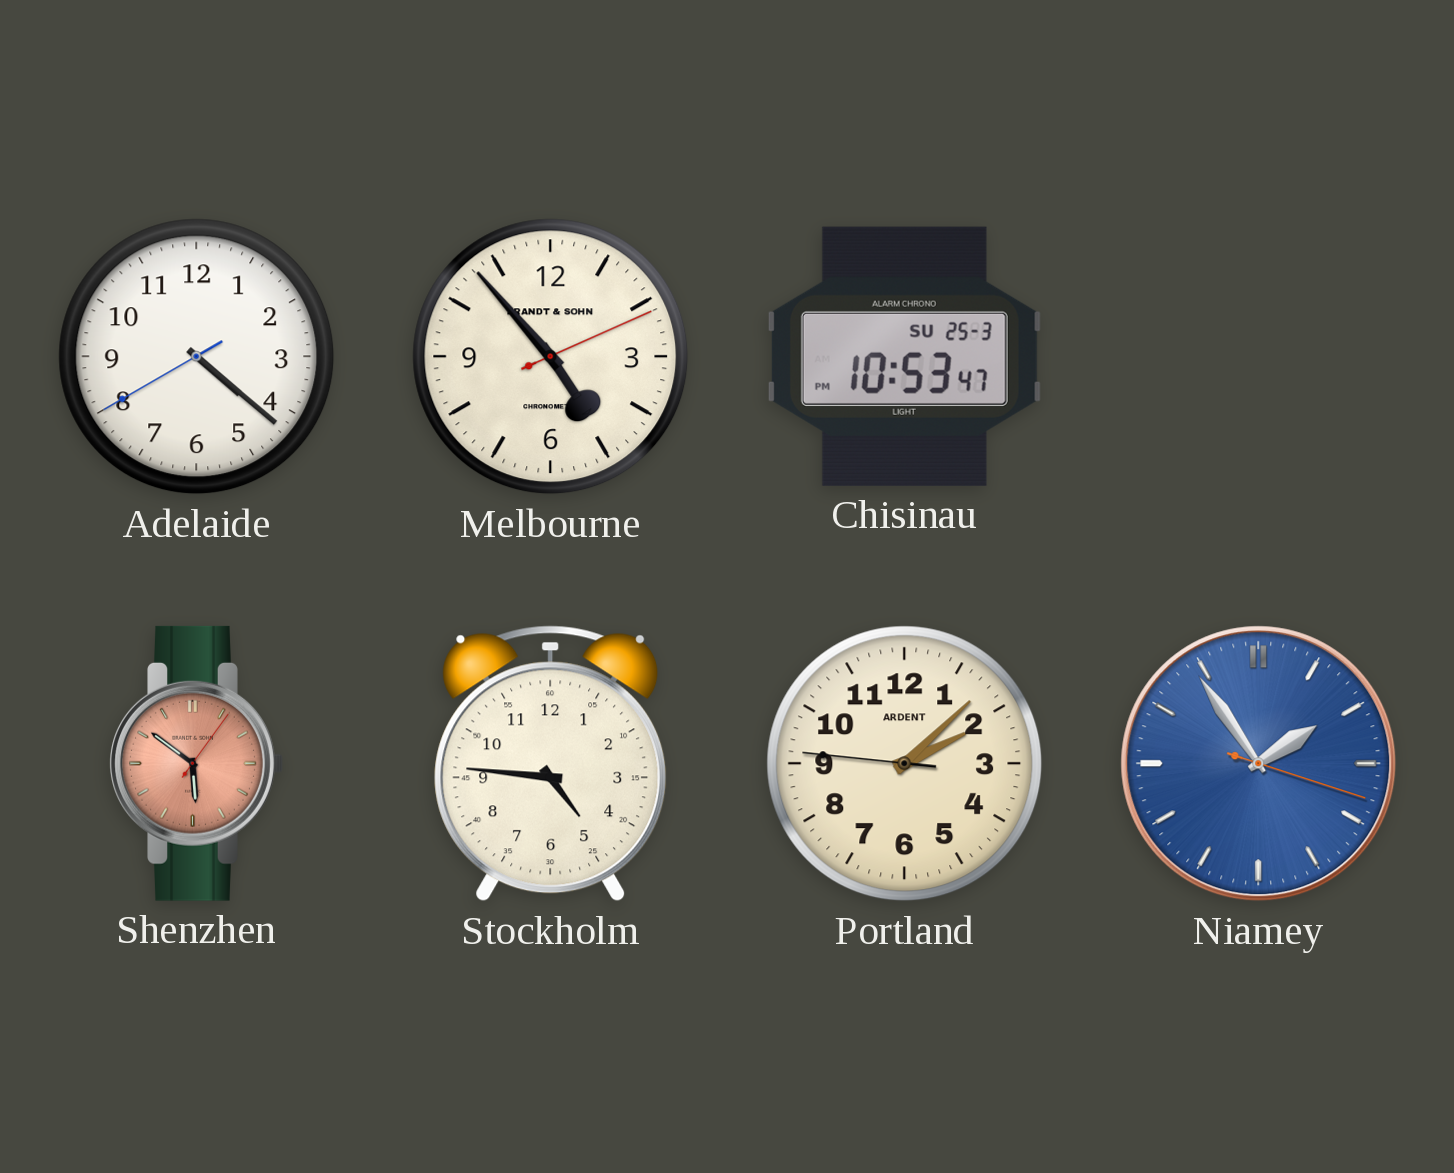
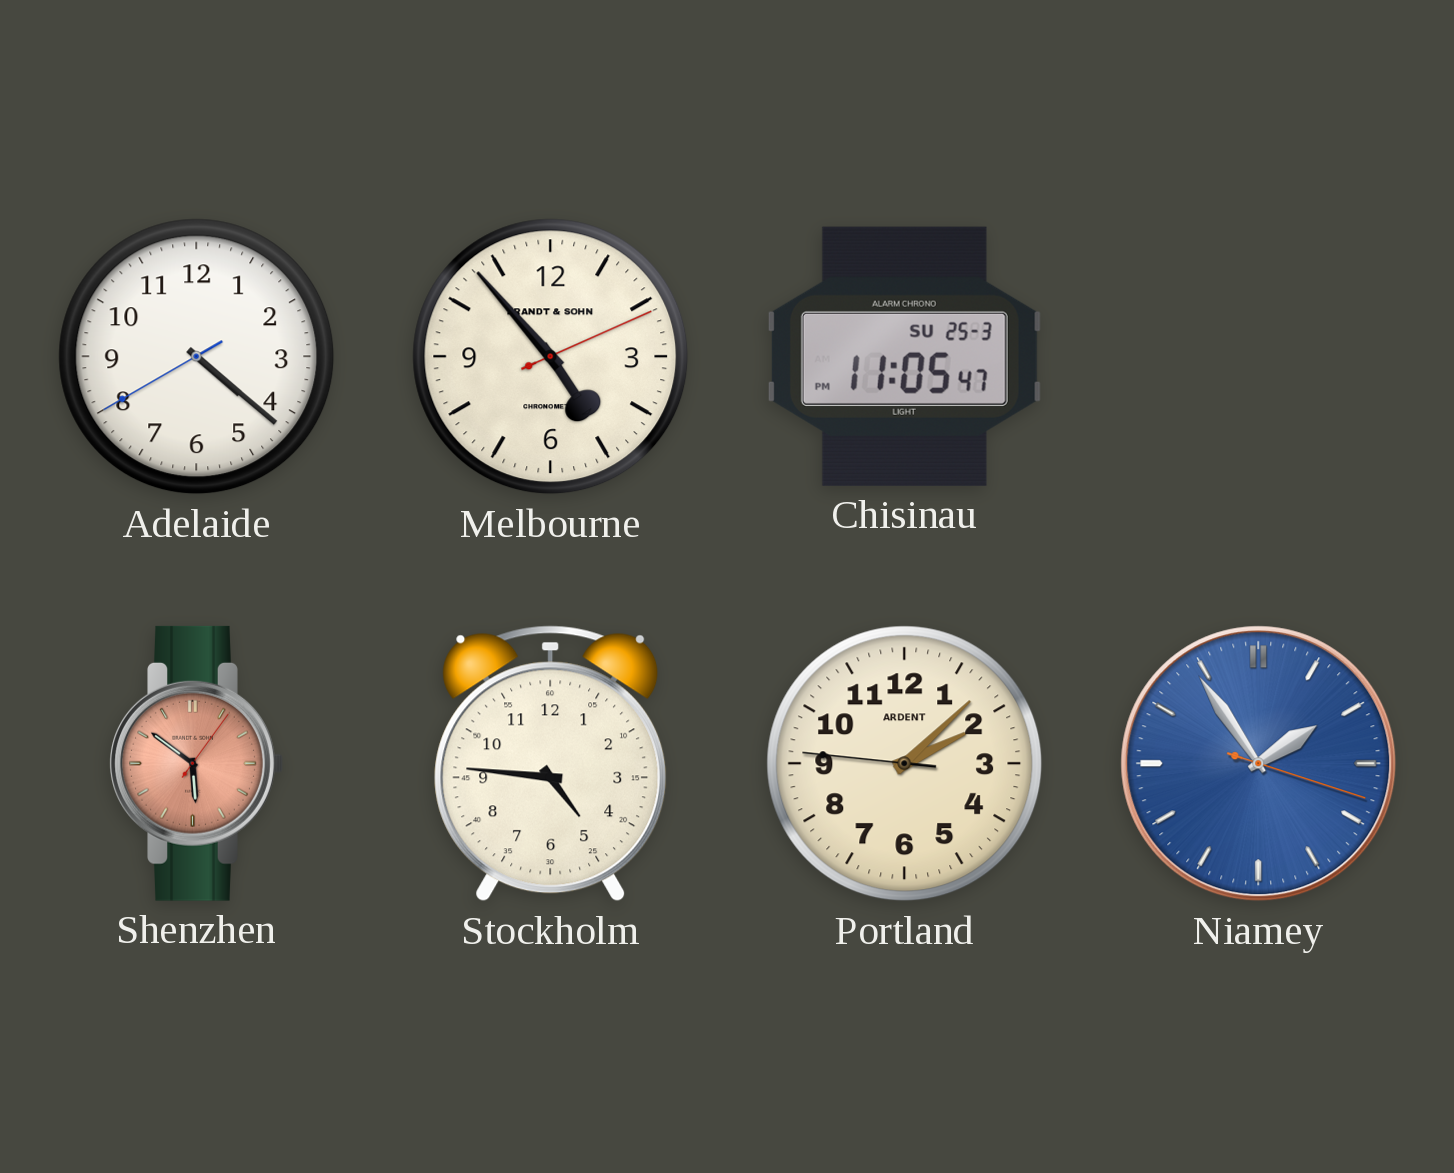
Chisinau: 10:53 -> 11:05 (904, 356)
